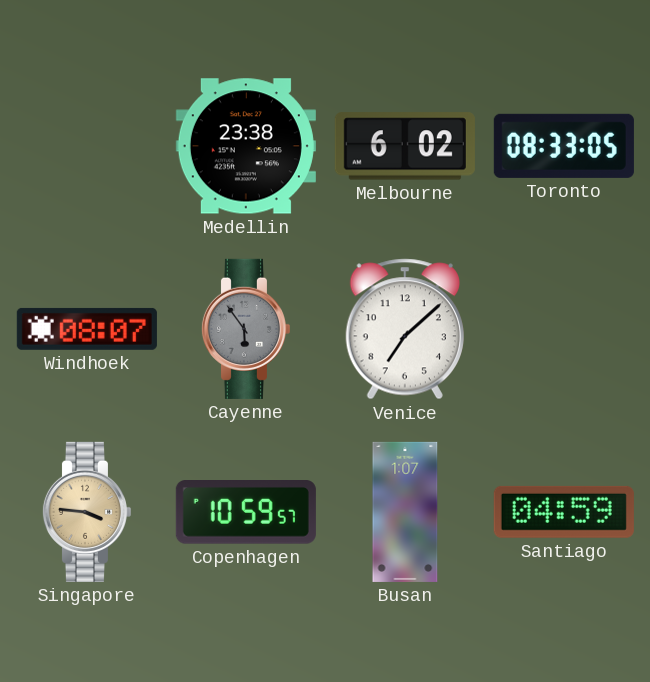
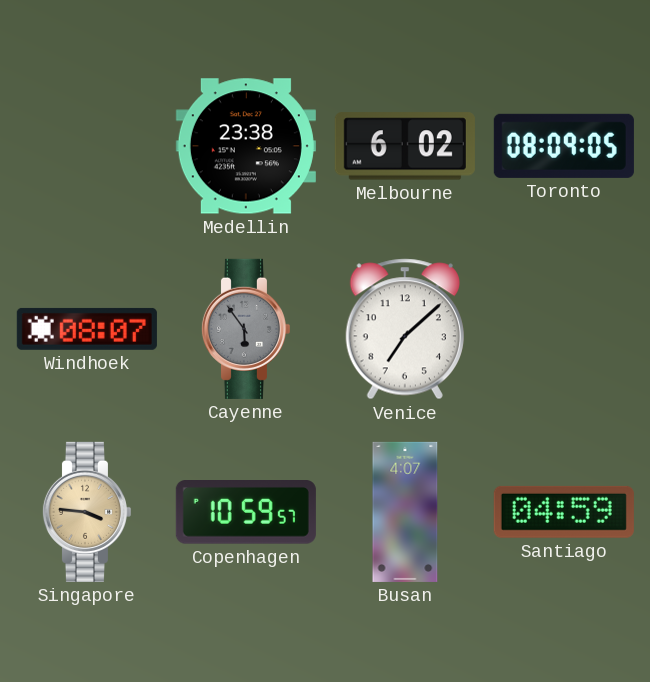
Toronto: 08:33 -> 08:09 (564, 146)
Busan: 1:07 -> 4:07 (405, 512)
